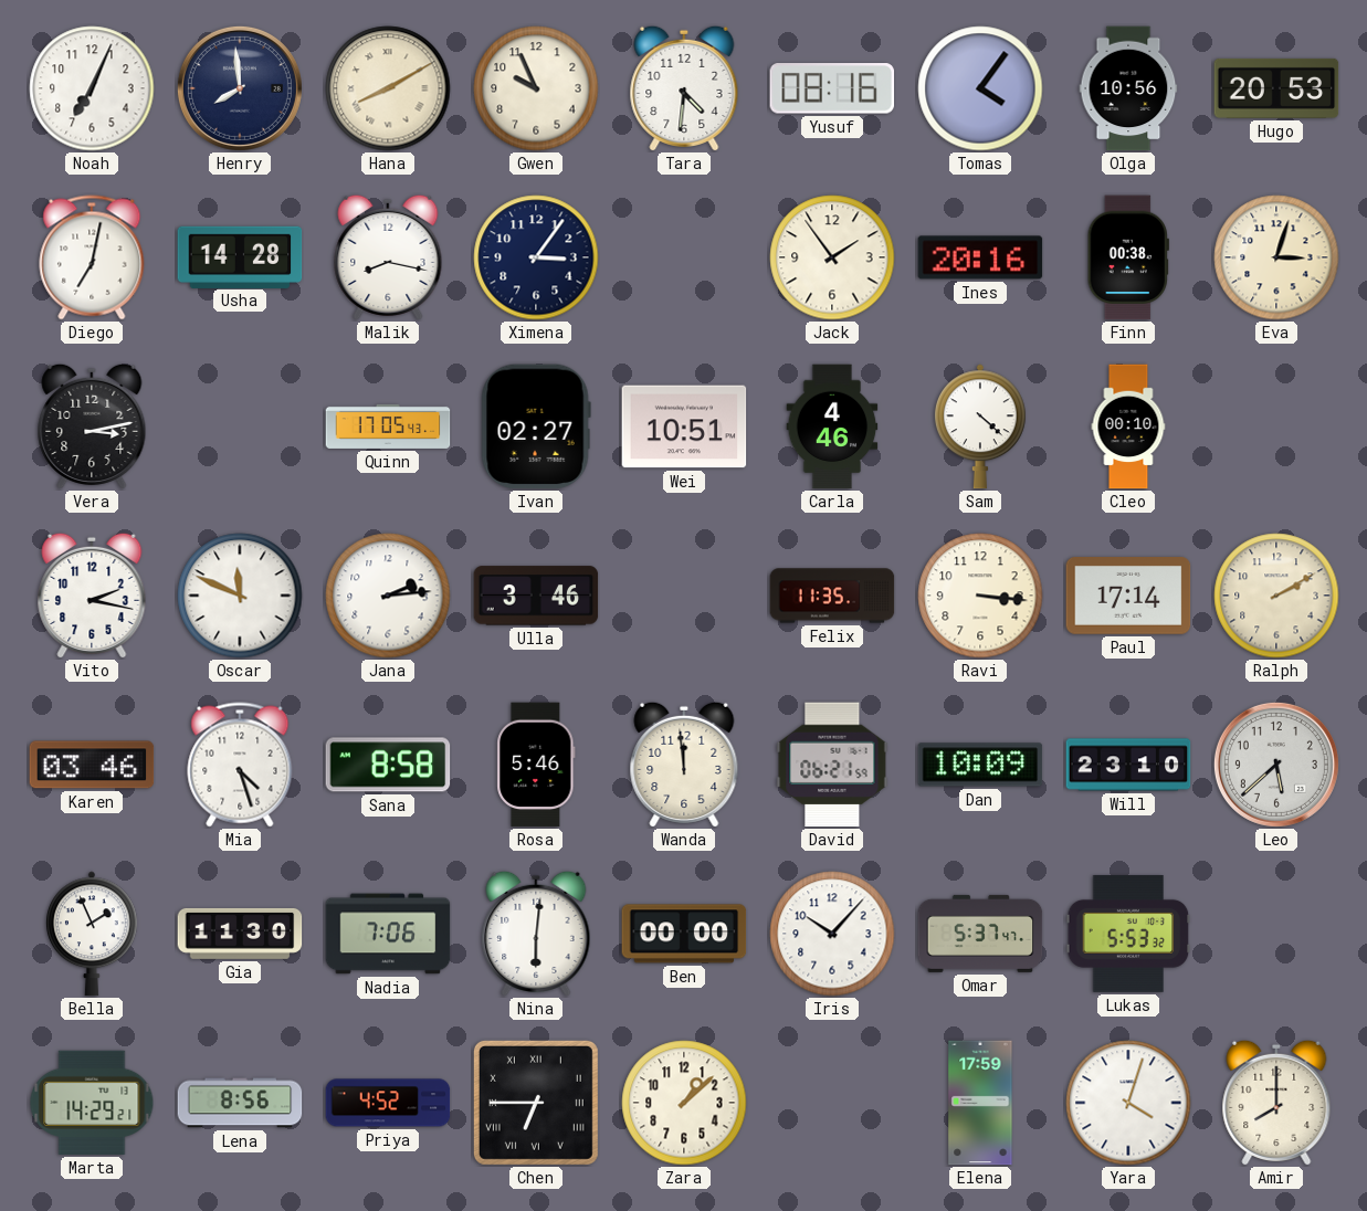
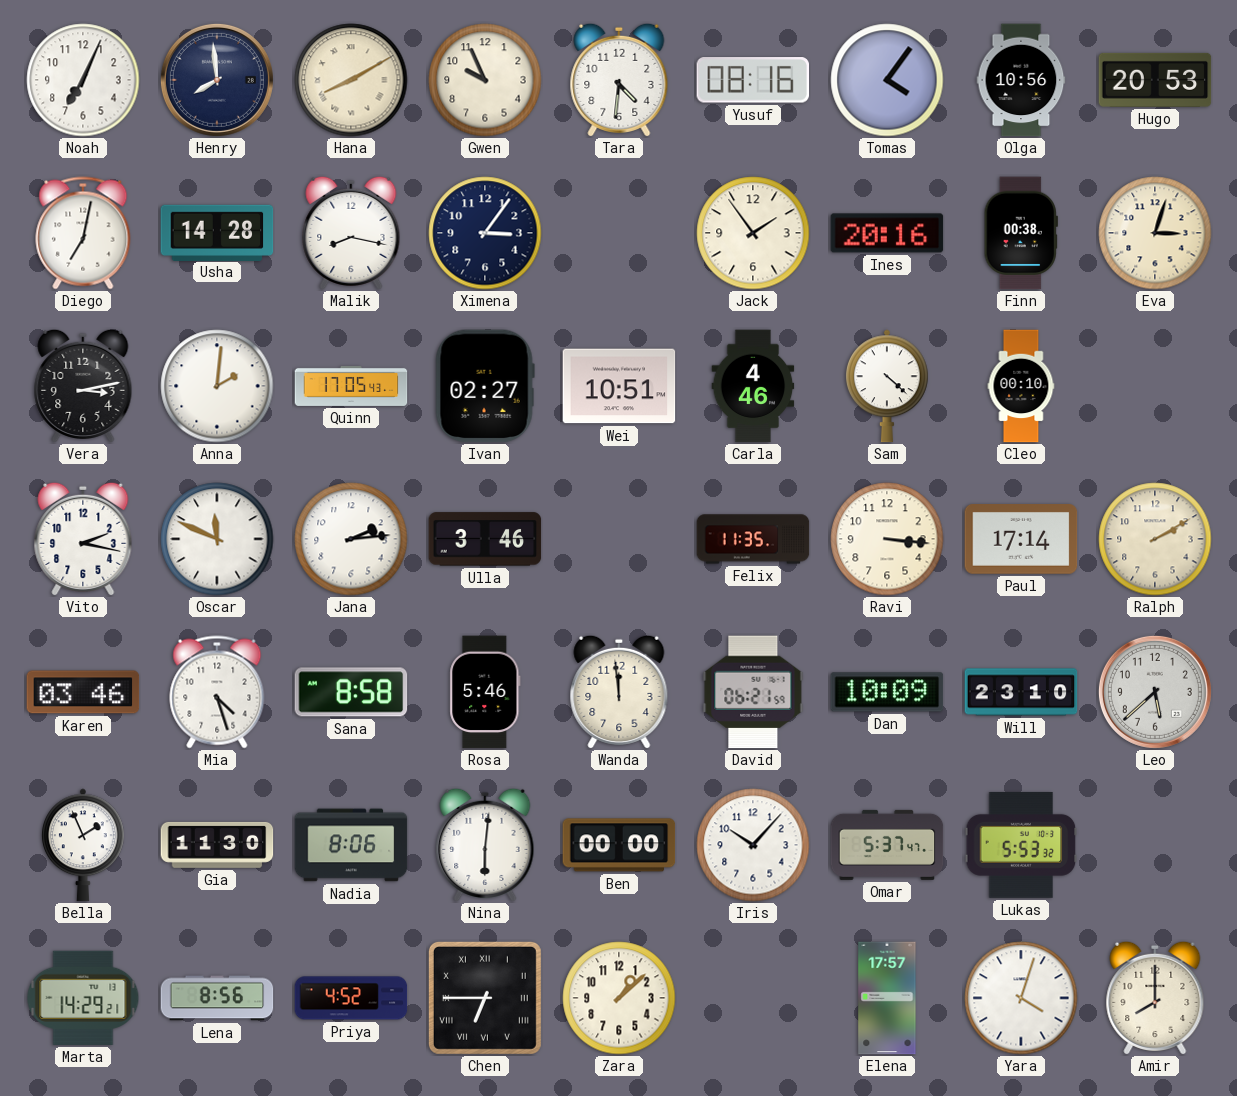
Anna: none -> 2:01 (217, 386)
Nadia: 7:06 -> 8:06 (351, 845)
Elena: 17:59 -> 17:57 (887, 998)
